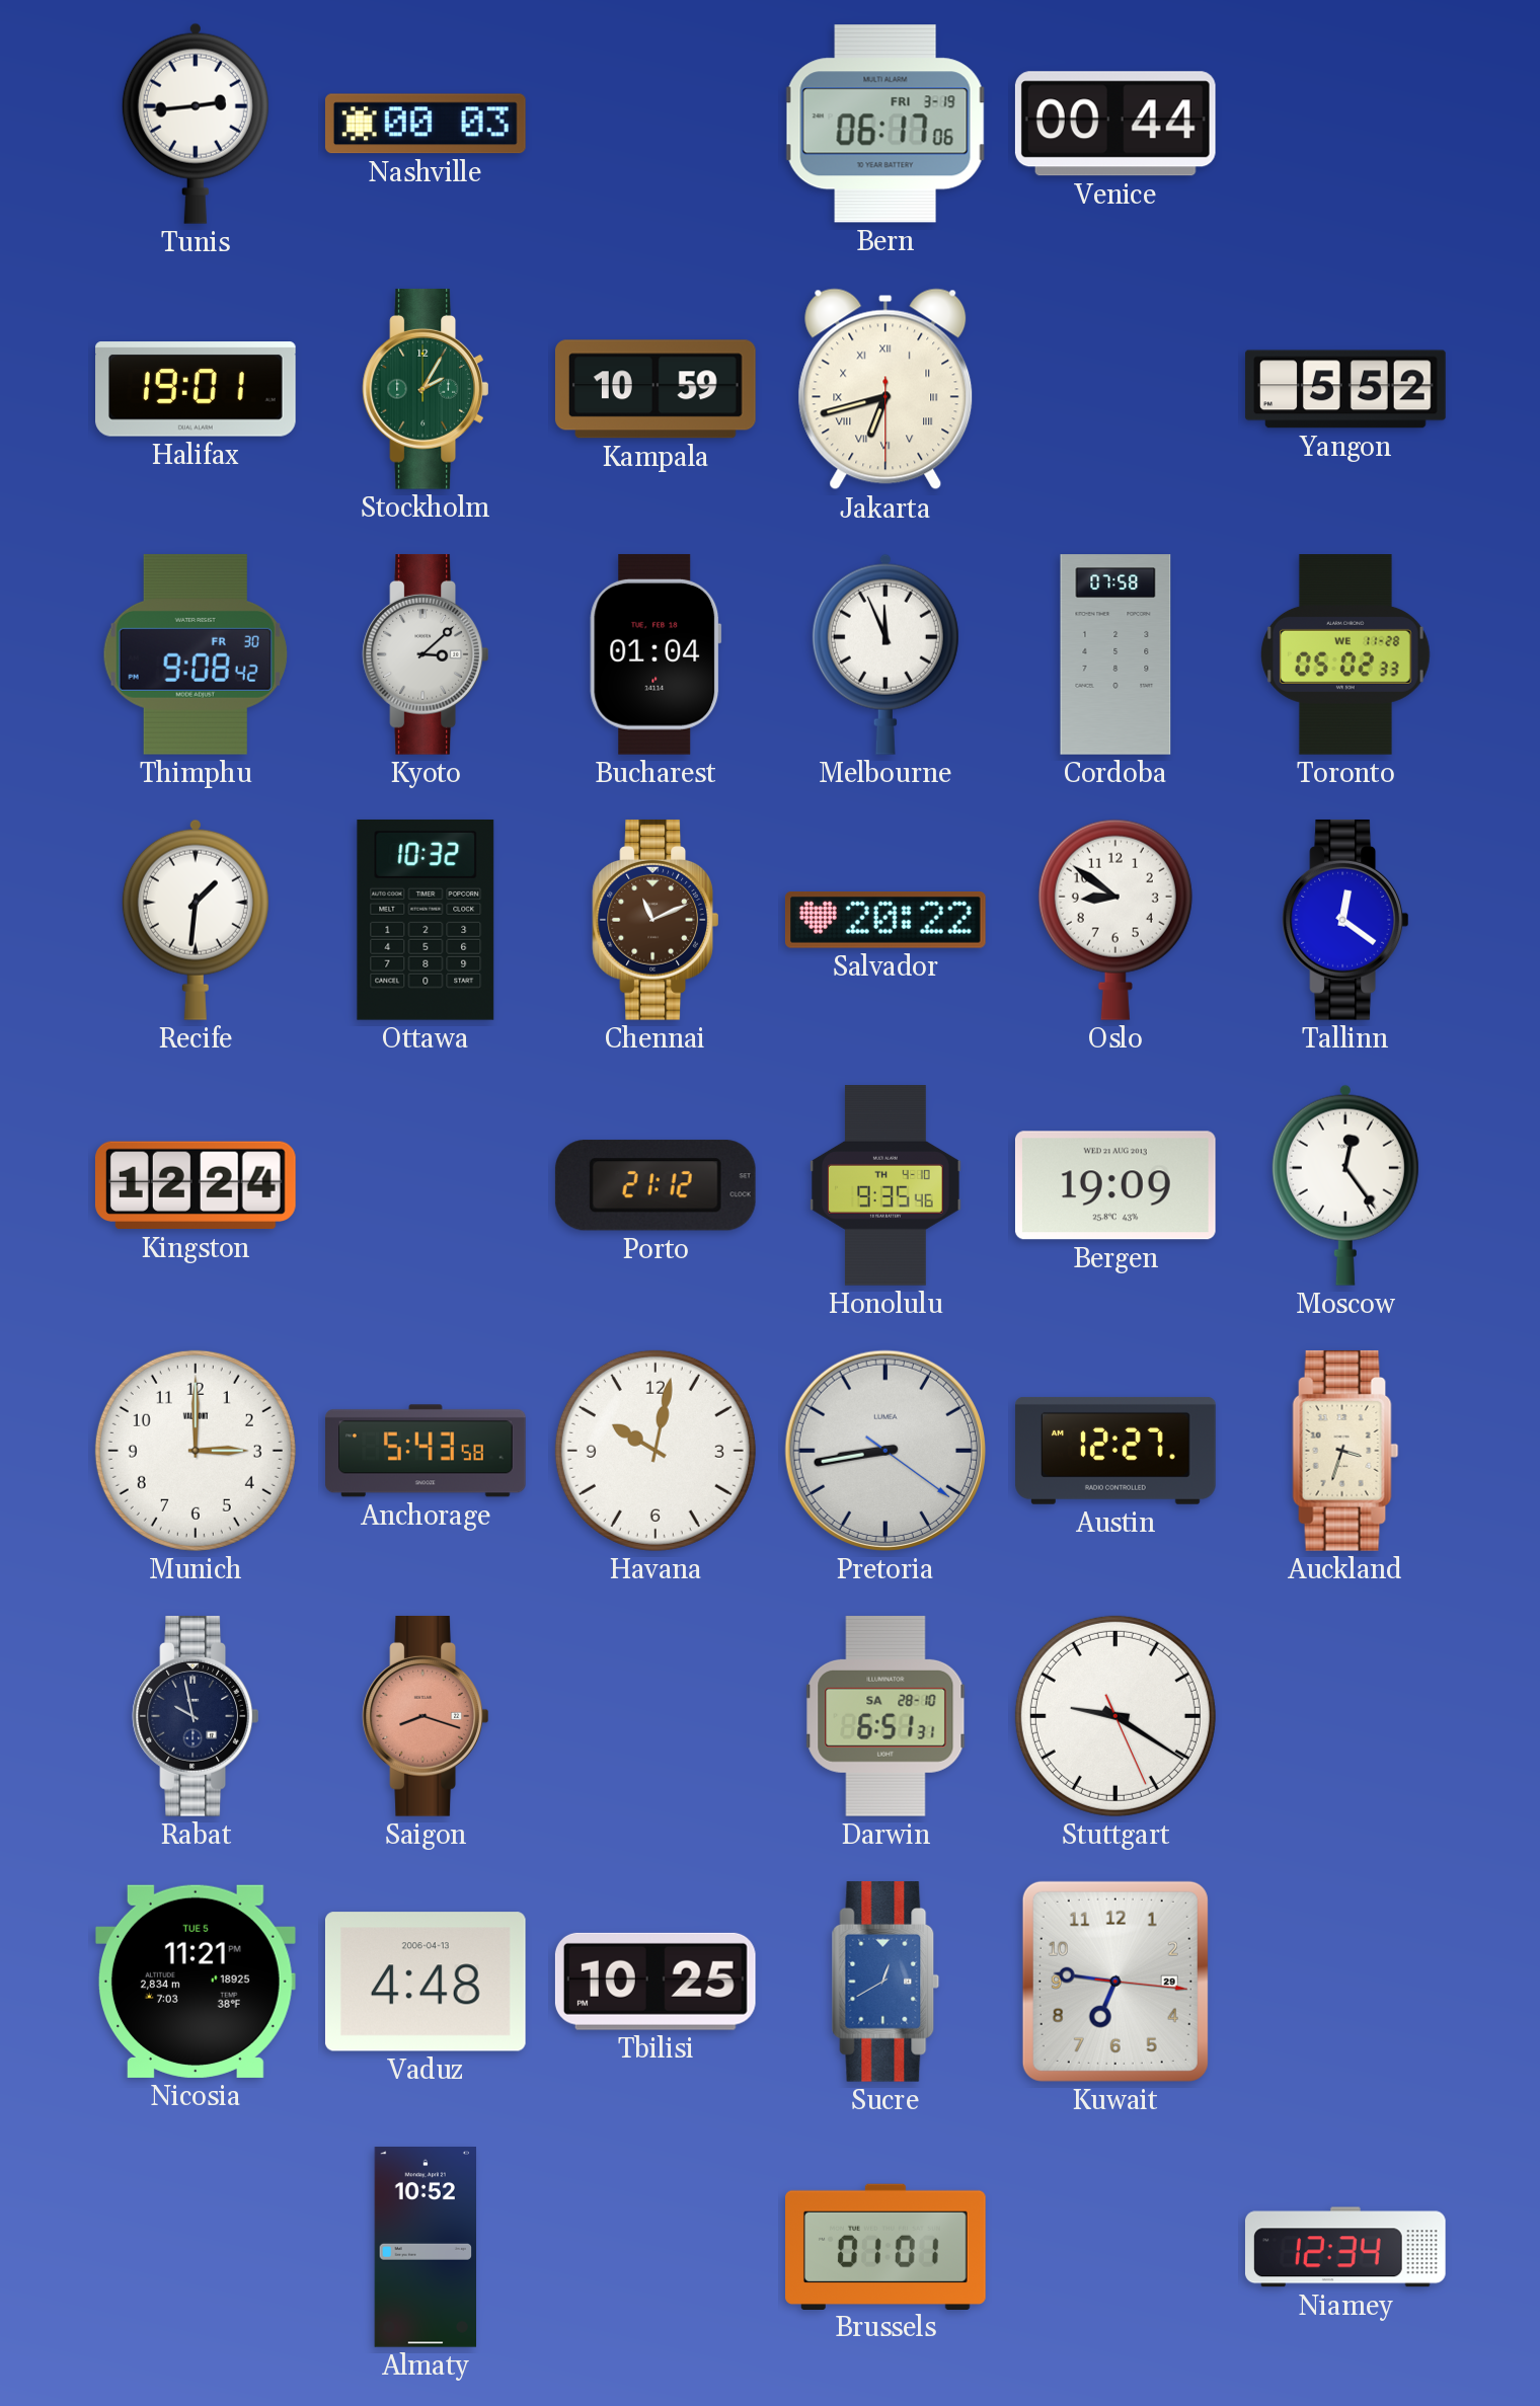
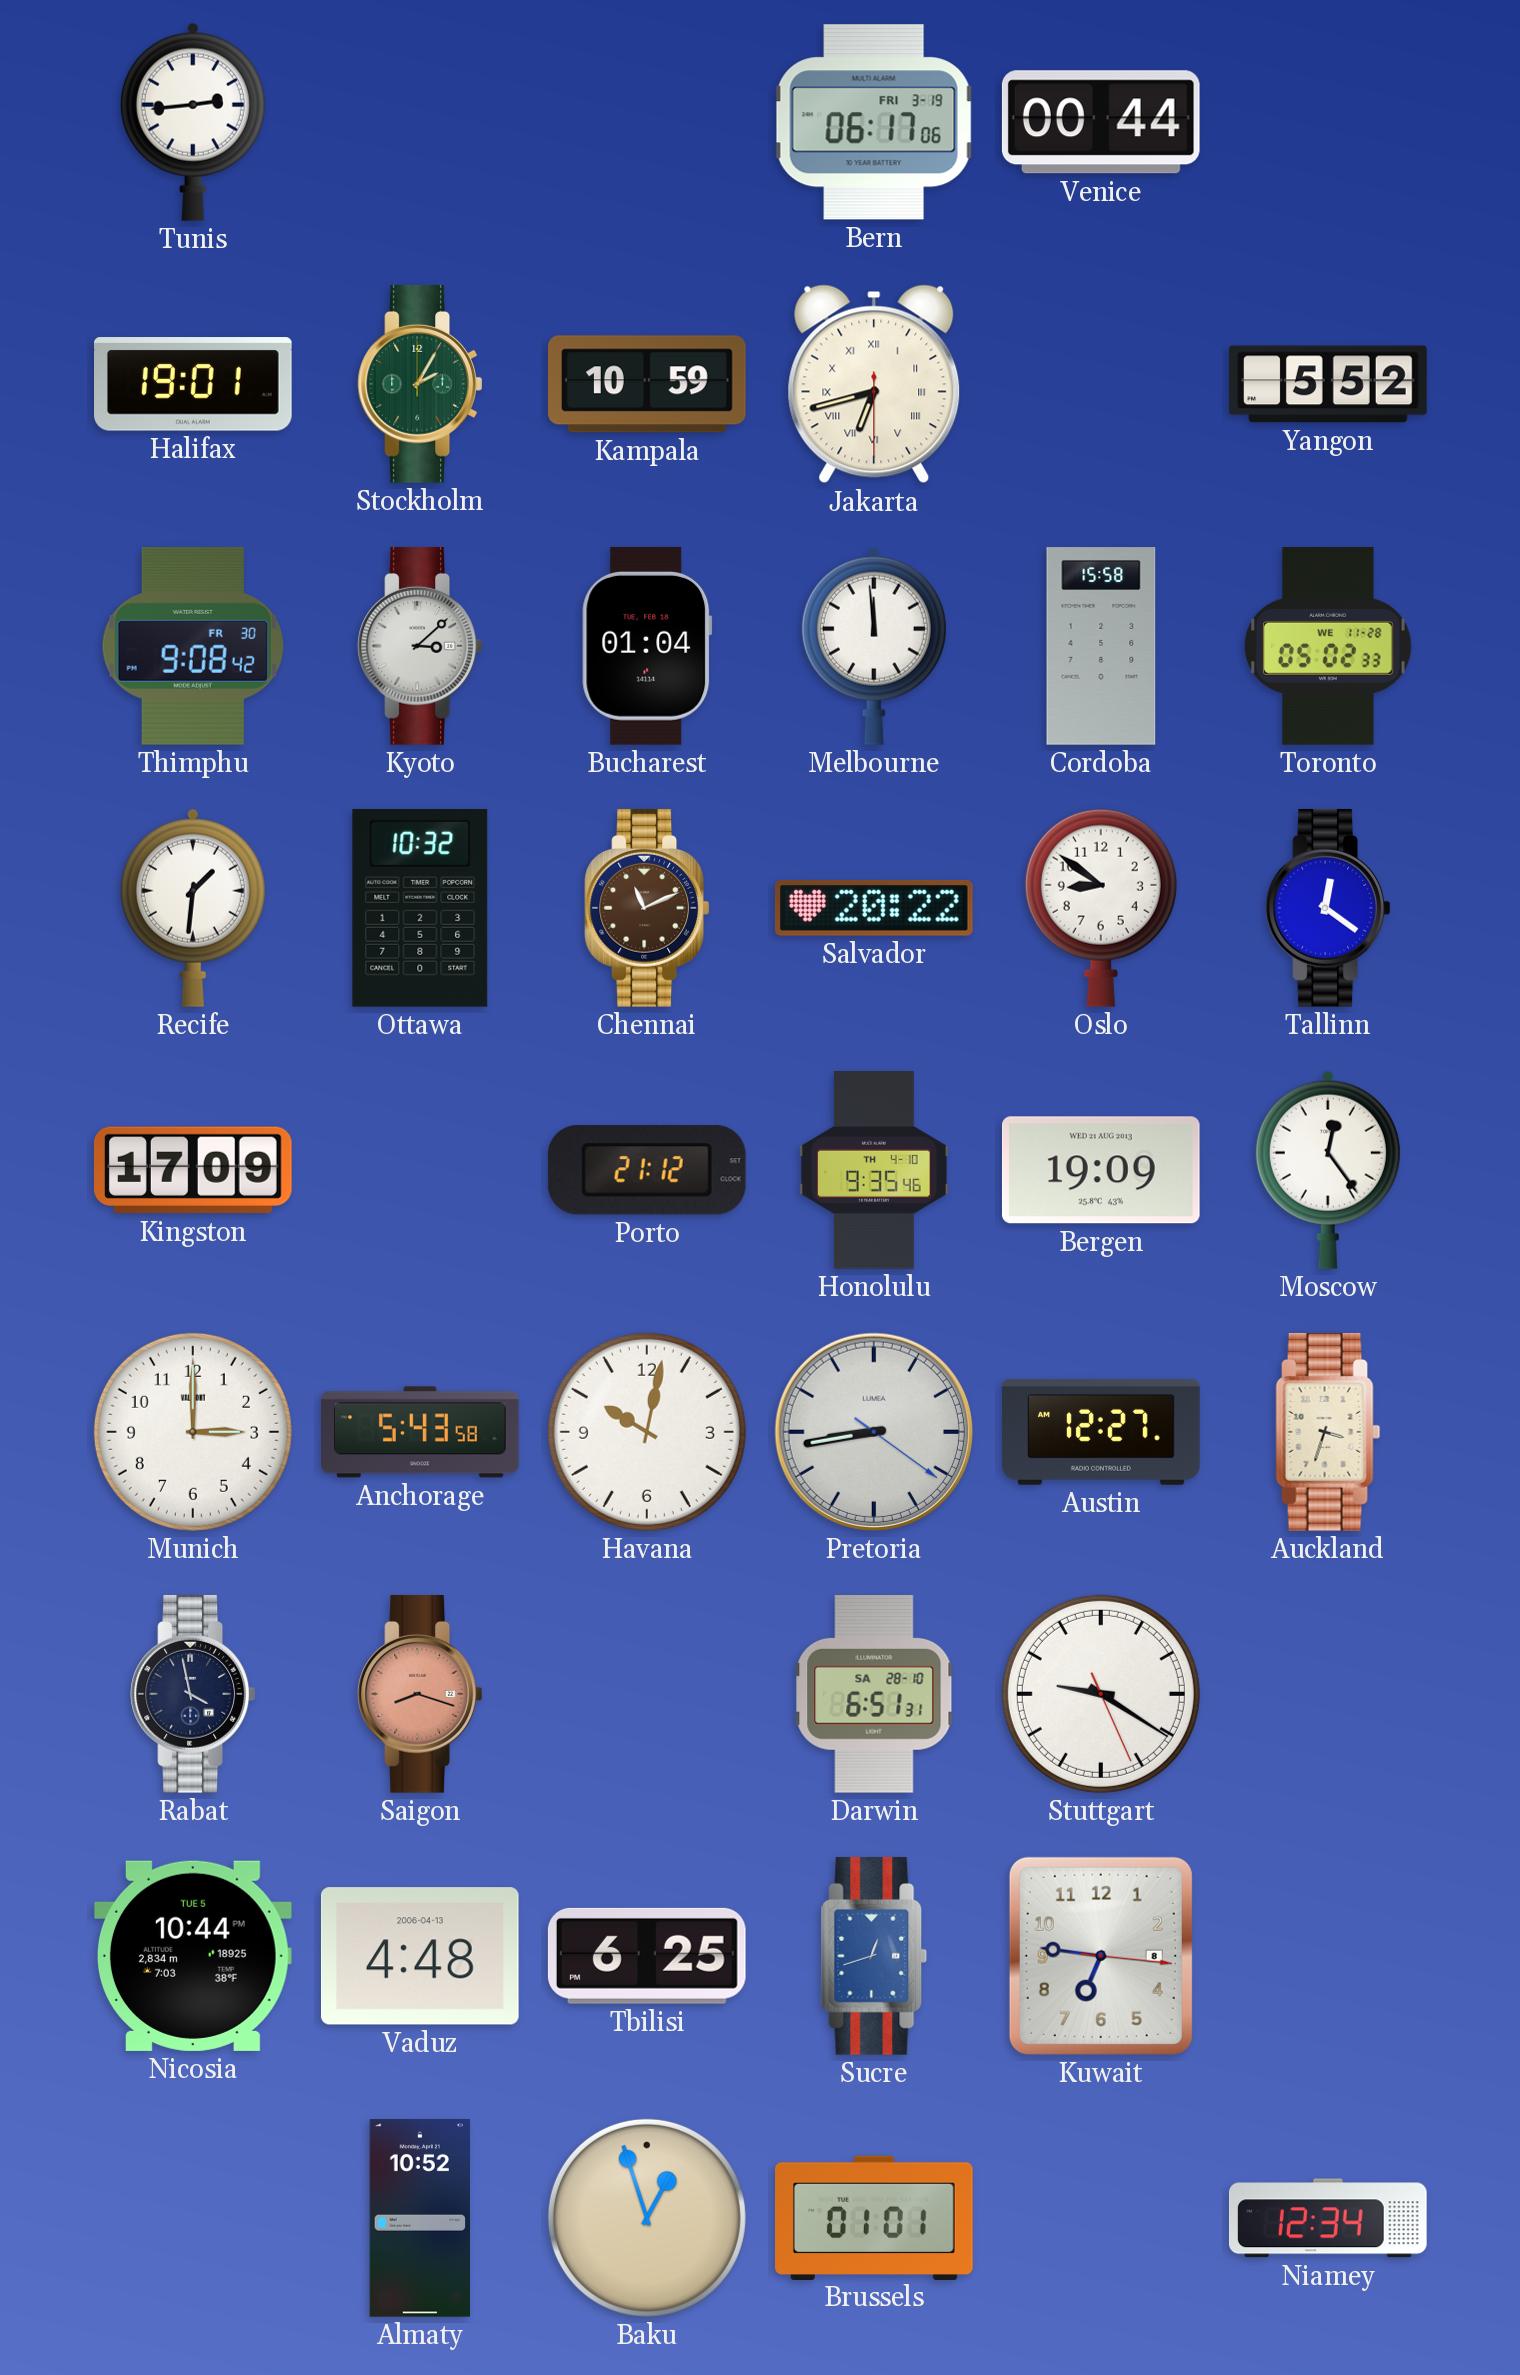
Nashville: 00:03 -> none (426, 124)
Melbourne: 11:56 -> 11:59 (874, 646)
Cordoba: 07:58 -> 15:58 (1101, 646)
Kingston: 12:24 -> 17:09 (193, 1170)
Rabat: 9:58 -> 3:58 (192, 1694)
Nicosia: 11:21 -> 10:44 (193, 1956)
Tbilisi: 10:25 -> 6:25 (647, 1956)
Sucre: 12:40 -> 12:42 (874, 1956)
Kuwait date: 29 -> 8 (1101, 1956)
Baku: none -> 12:57 (647, 2218)
